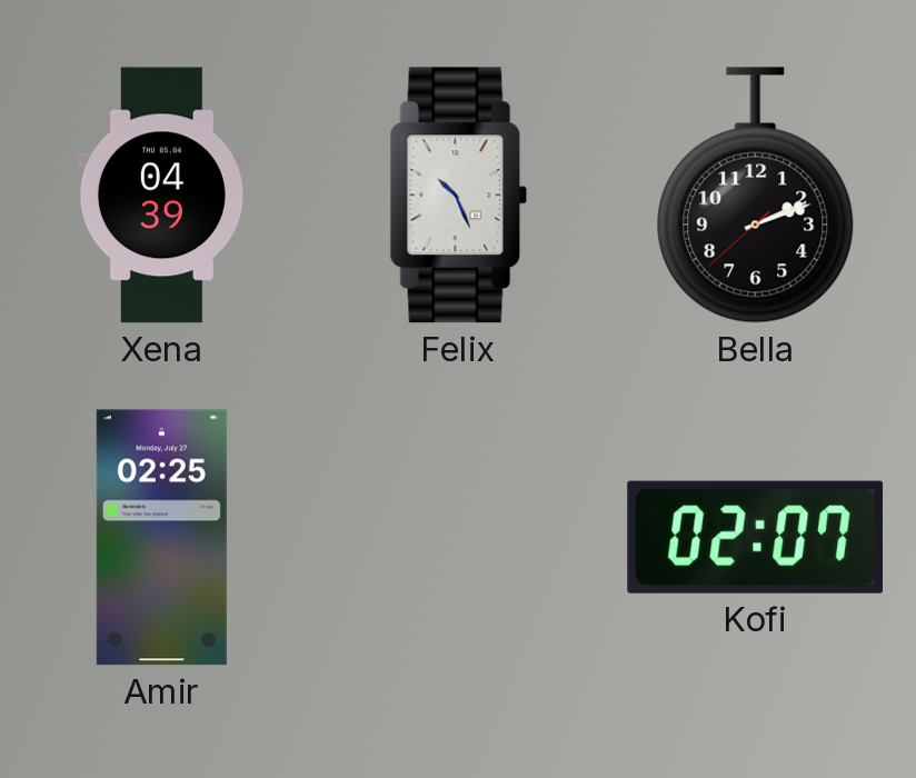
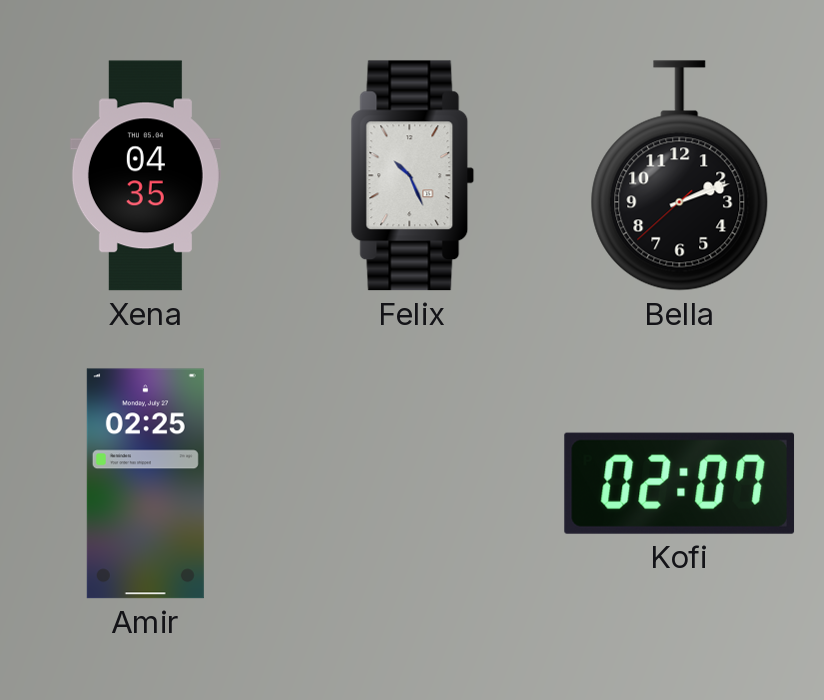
Xena: 04:39 -> 04:35 (145, 176)
